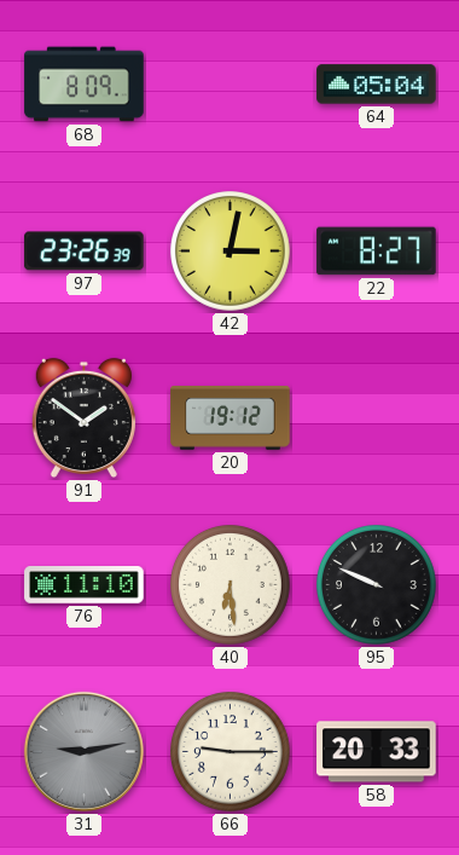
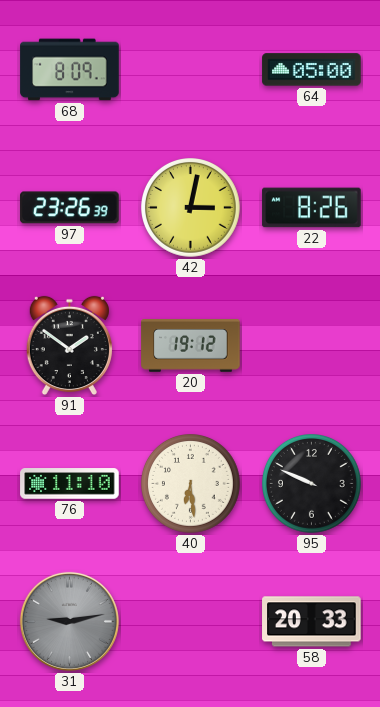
64: 05:04 -> 05:00 (312, 70)
22: 8:27 -> 8:26 (312, 208)
66: 9:15 -> none (231, 752)
